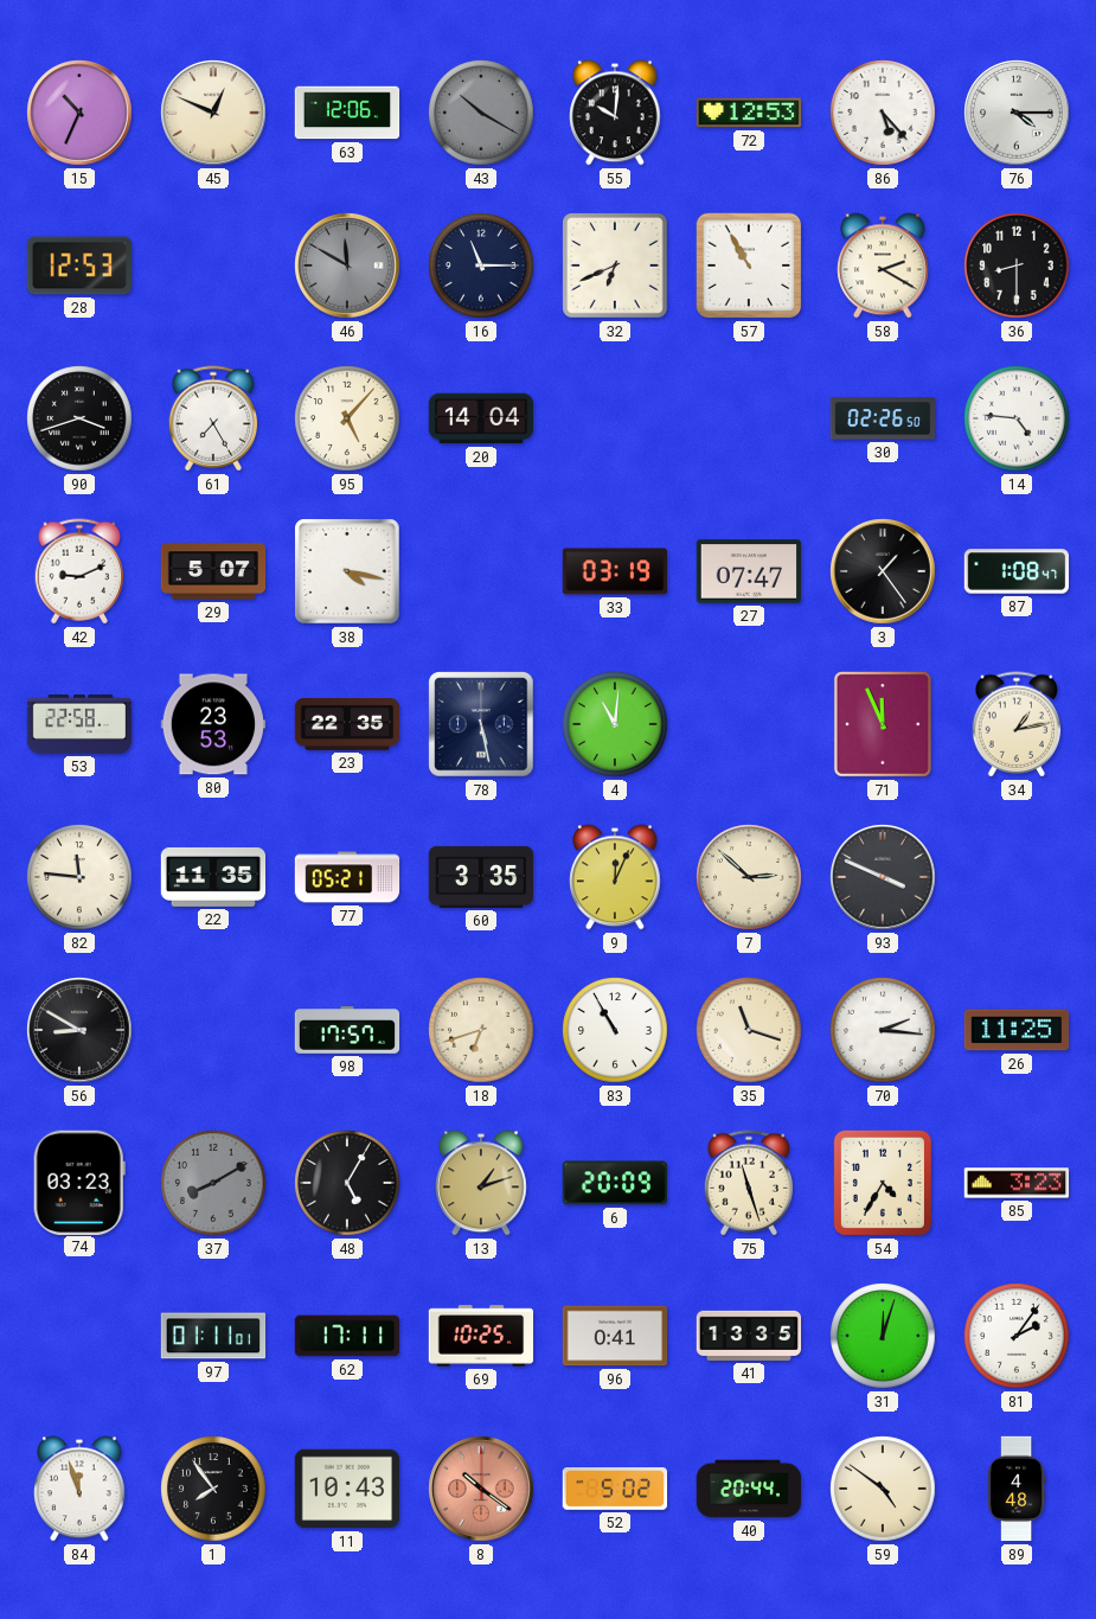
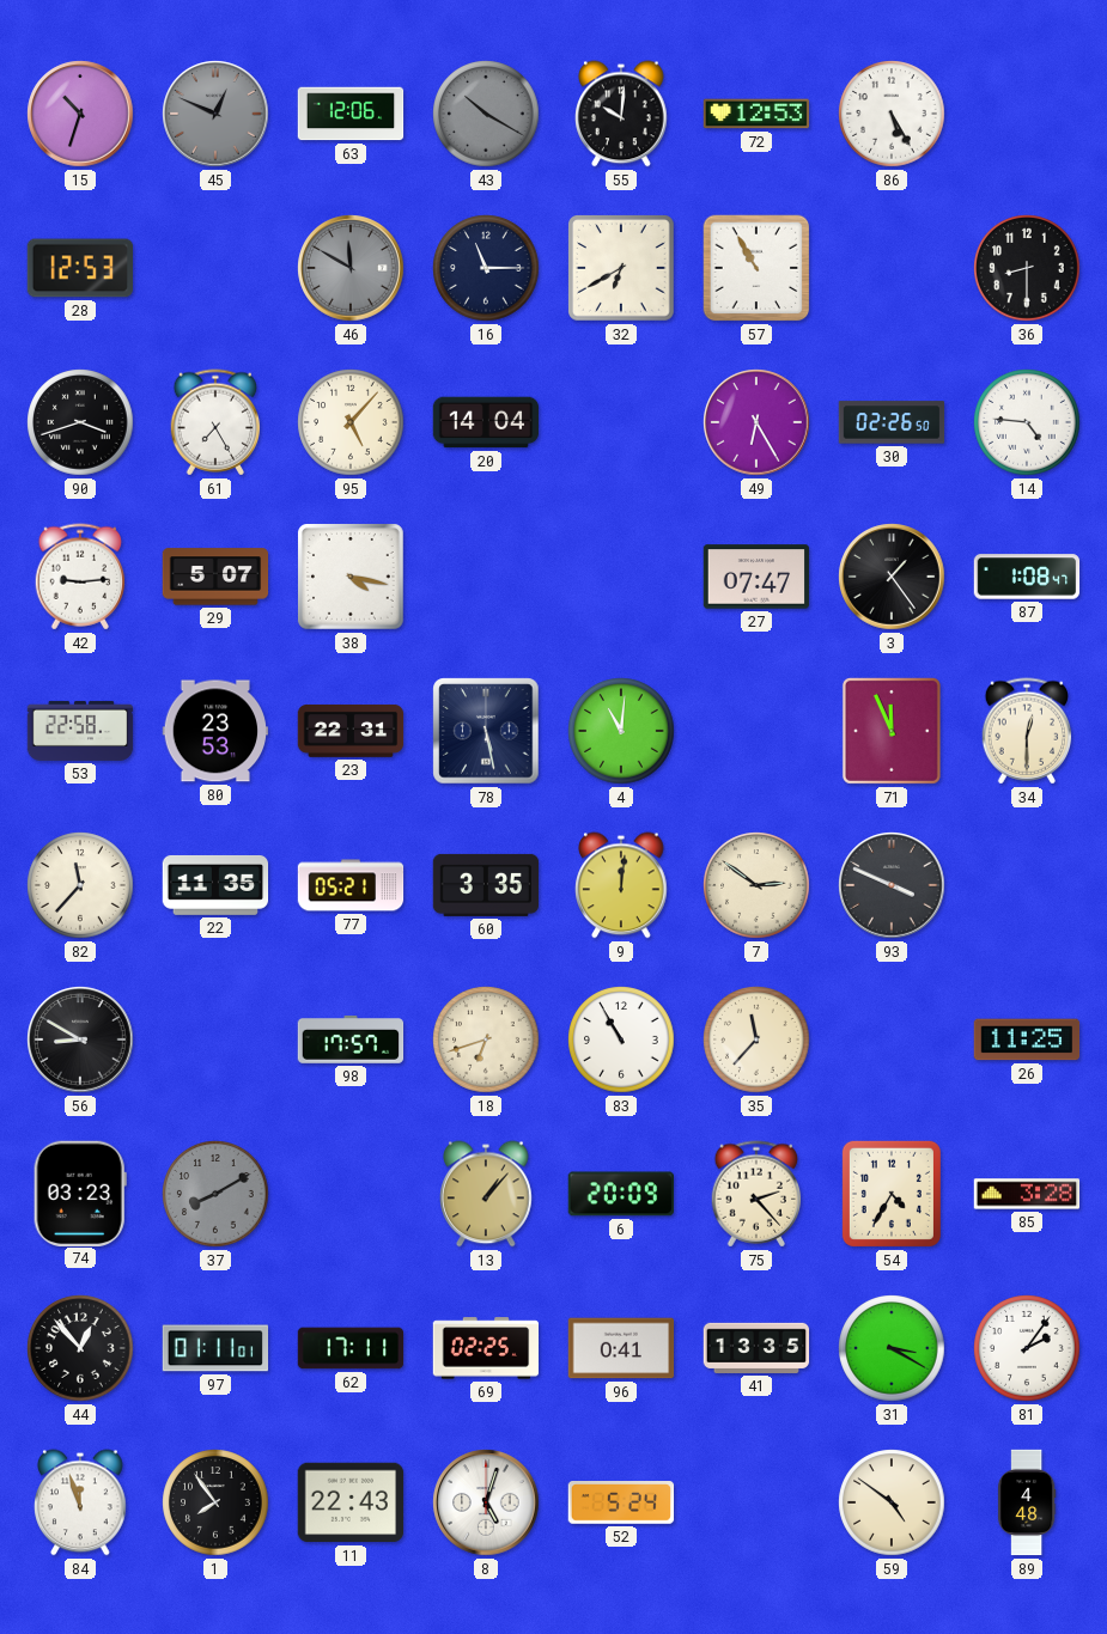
15: 10:34 -> 10:33 (80, 114)
45 dial: cream -> grey (215, 114)
86: 5:23 -> 5:25 (892, 114)
76: 4:15 -> none (1017, 113)
32: 6:41 -> 6:40 (622, 269)
58: 2:20 -> none (883, 265)
49: none -> 6:25 (756, 422)
42: 9:11 -> 9:14 (80, 577)
33: 03:19 -> none (615, 571)
23: 22:35 -> 22:31 (351, 731)
34: 1:13 -> 12:30 (1027, 731)
82: 11:46 -> 11:37 (80, 885)
9: 12:04 -> 12:01 (621, 885)
7: 2:52 -> 2:51 (756, 885)
35: 11:18 -> 11:37 (756, 1039)
70: 2:16 -> none (883, 1030)
48: 5:05 -> none (347, 1183)
13: 1:12 -> 1:07 (486, 1194)
75: 11:27 -> 2:23 (756, 1194)
85: 3:23 -> 3:28 (1027, 1194)
44: none -> 12:53 (80, 1348)
69: 10:25 -> 02:25 (486, 1348)
31: 12:03 -> 3:20 (892, 1348)
11: 10:43 -> 22:43 (351, 1502)
8: 10:21 -> 5:03 (486, 1502)
8 dial: salmon -> white (486, 1502)
52: 5:02 -> 5:24 (621, 1504)
40: 20:44 -> none (749, 1489)
